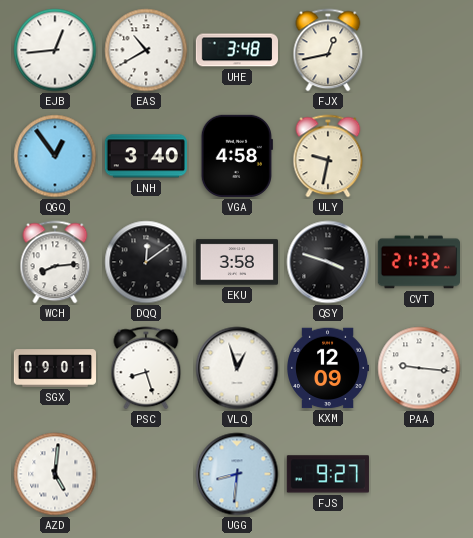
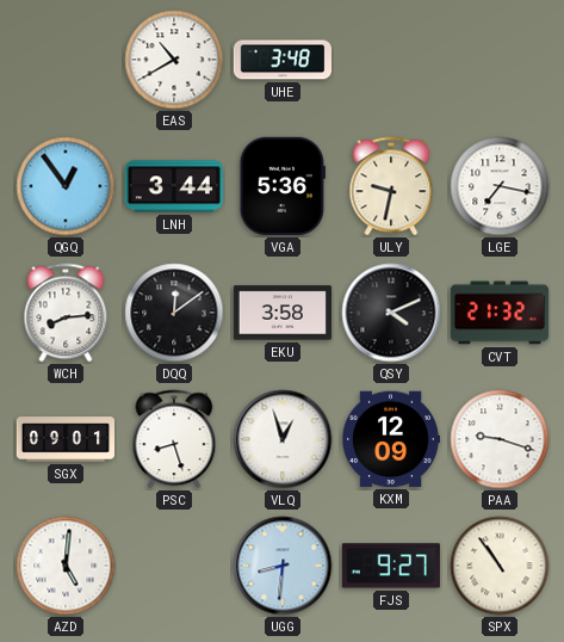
EJB: 12:44 -> none (55, 50)
FJX: 12:43 -> none (328, 50)
LNH: 3:40 -> 3:44 (174, 186)
VGA: 4:58 -> 5:36 (283, 186)
LGE: none -> 7:17 (500, 186)
QSY: 3:48 -> 4:11 (391, 313)
PAA: 9:16 -> 9:18 (500, 439)
SPX: none -> 10:54 (500, 566)
